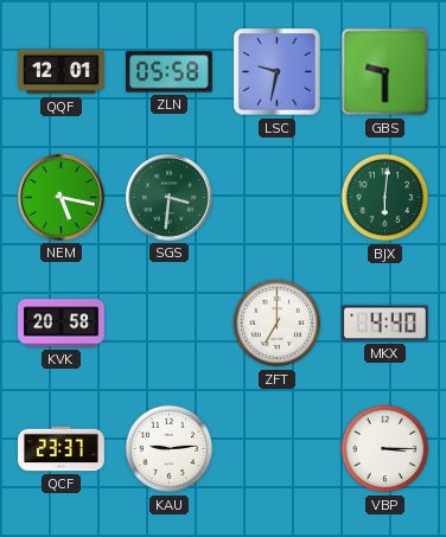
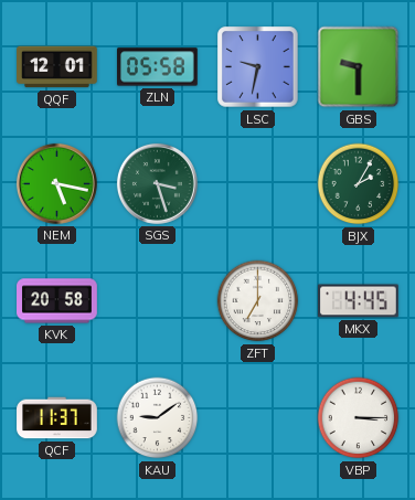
SGS: 3:31 -> 3:27 (157, 183)
BJX: 6:01 -> 2:05 (359, 184)
MKX: 4:40 -> 4:45 (359, 301)
QCF: 23:37 -> 11:37 (57, 418)
KAU: 9:14 -> 9:09 (158, 418)
